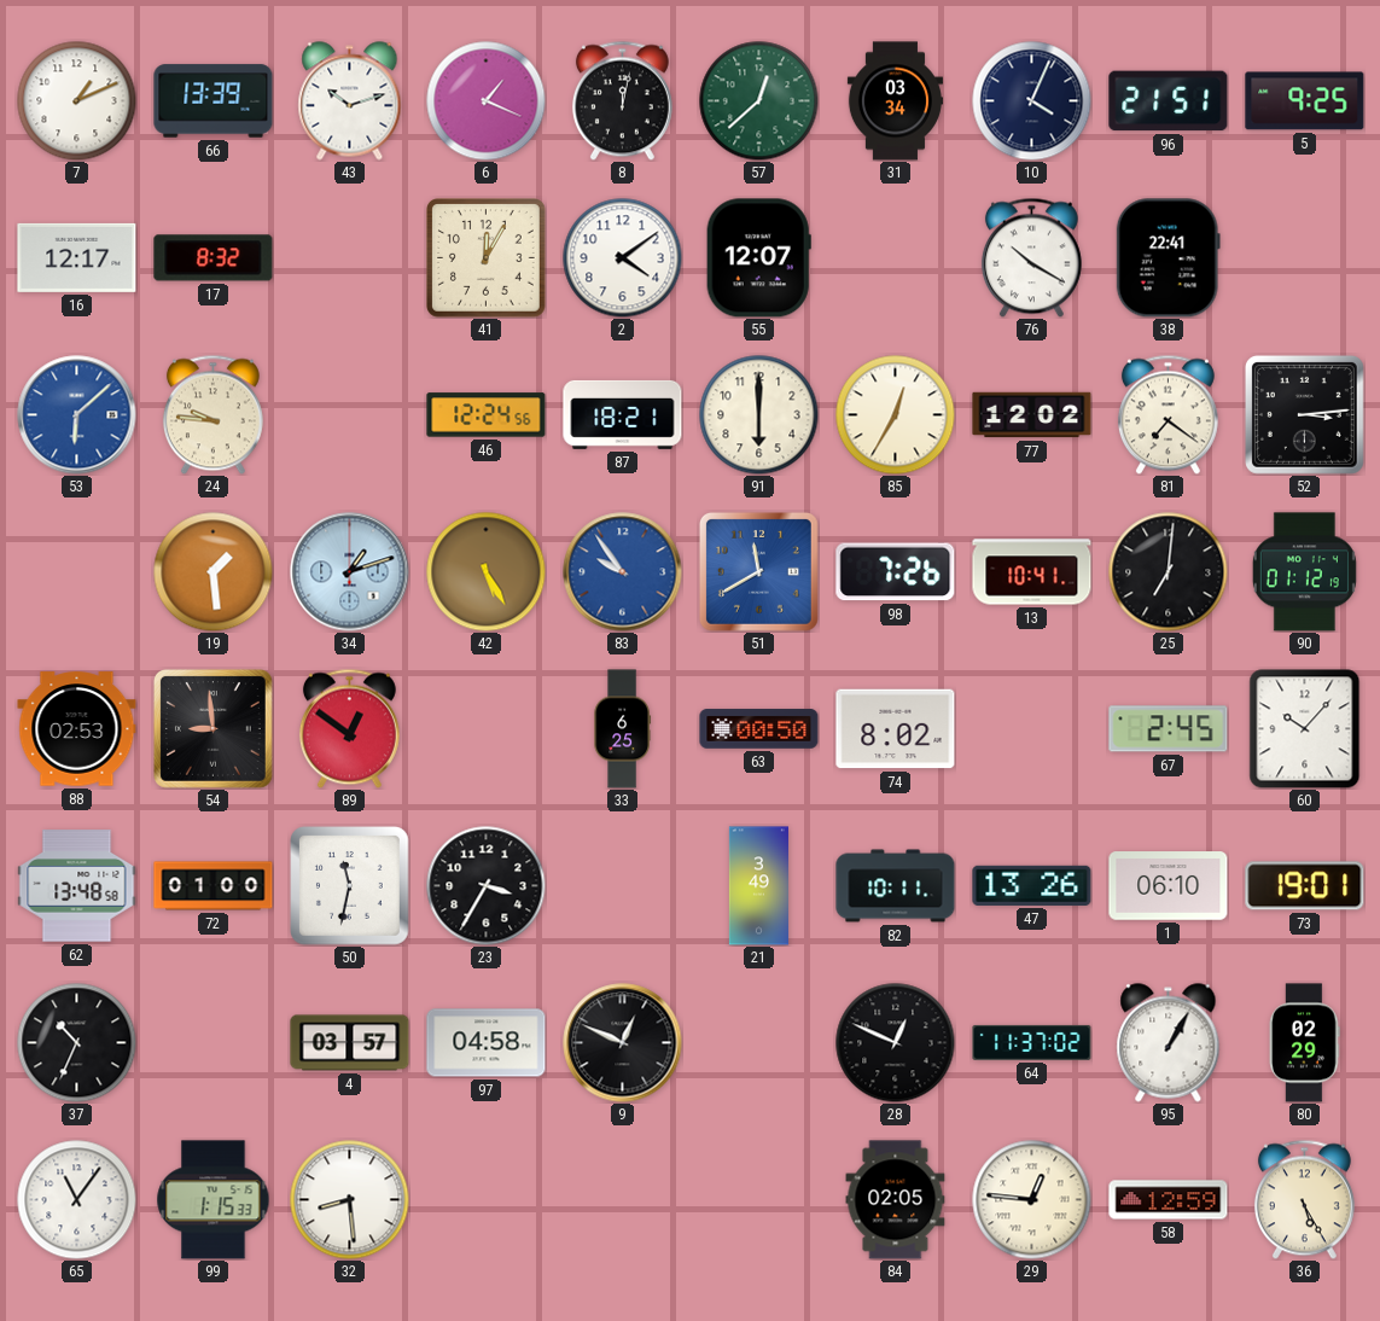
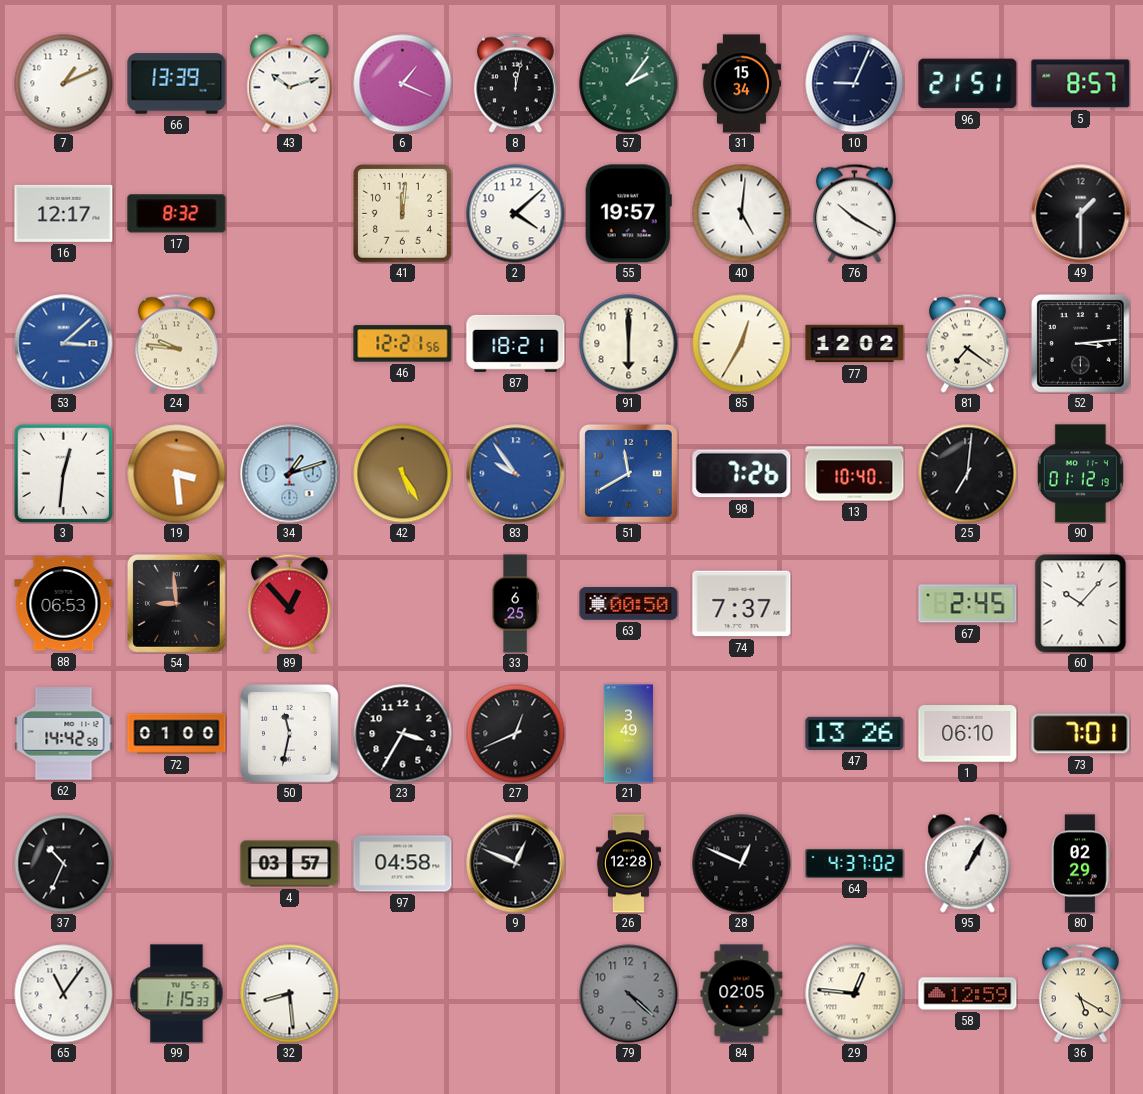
57: 12:38 -> 2:06 (629, 84)
31: 03:34 -> 15:34 (741, 84)
10: 4:04 -> 9:04 (855, 84)
5: 9:25 -> 8:57 (1081, 84)
41: 12:05 -> 12:01 (403, 214)
2: 4:09 -> 4:08 (516, 214)
55: 12:07 -> 19:57 (628, 214)
40: none -> 5:01 (742, 214)
38: 22:41 -> none (1168, 258)
49: none -> 1:30 (1081, 214)
53: 6:08 -> 3:08 (64, 344)
46: 12:24 -> 12:21 (403, 344)
3: none -> 12:31 (63, 473)
19: 1:29 -> 3:29 (177, 474)
13: 10:41 -> 10:40 (855, 474)
88: 02:53 -> 06:53 (64, 604)
89: 12:51 -> 12:53 (289, 603)
74: 8:02 -> 7:37 (742, 604)
62: 13:48 -> 14:42 (64, 734)
27: none -> 12:41 (516, 734)
82: 10:11 -> none (896, 886)
73: 19:01 -> 7:01 (1081, 734)
26: none -> 12:28 (628, 864)
64: 11:37 -> 4:37 (855, 863)
79: none -> 4:22 (629, 994)
36: 5:25 -> 5:20 (1080, 993)
